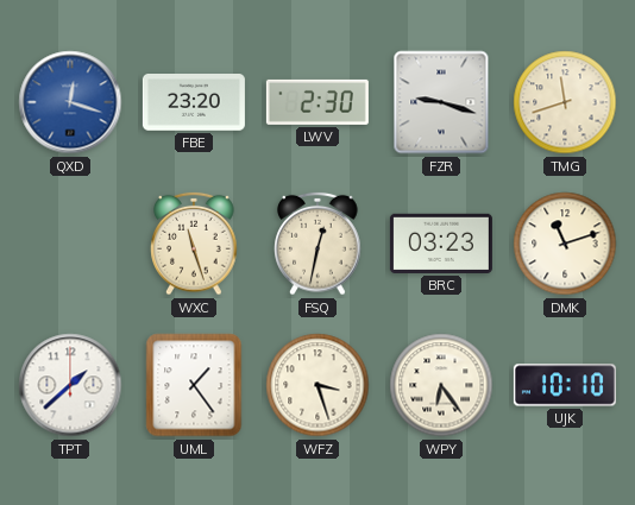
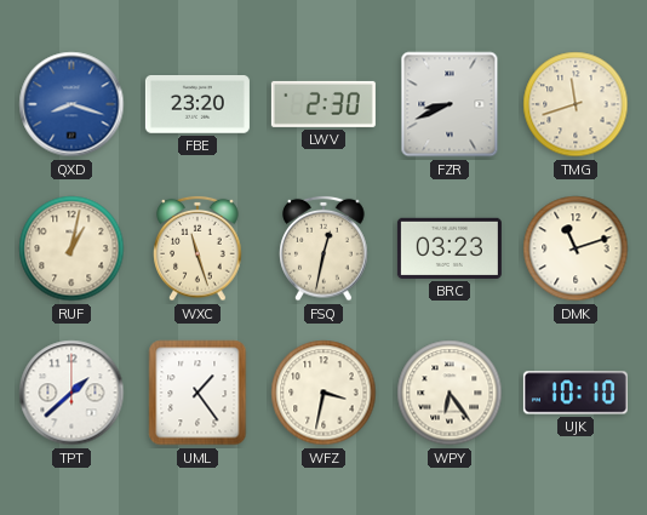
QXD: 12:18 -> 8:18 (71, 104)
FZR: 9:18 -> 8:41 (450, 104)
RUF: none -> 1:02 (71, 248)
WFZ: 3:27 -> 3:32 (323, 393)
